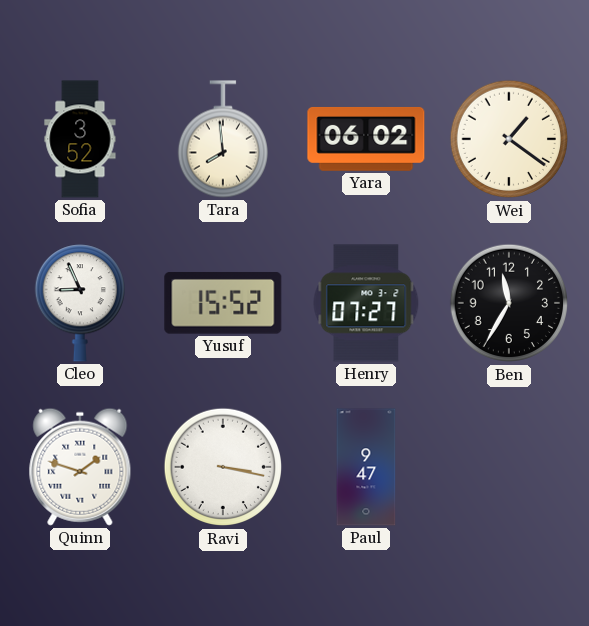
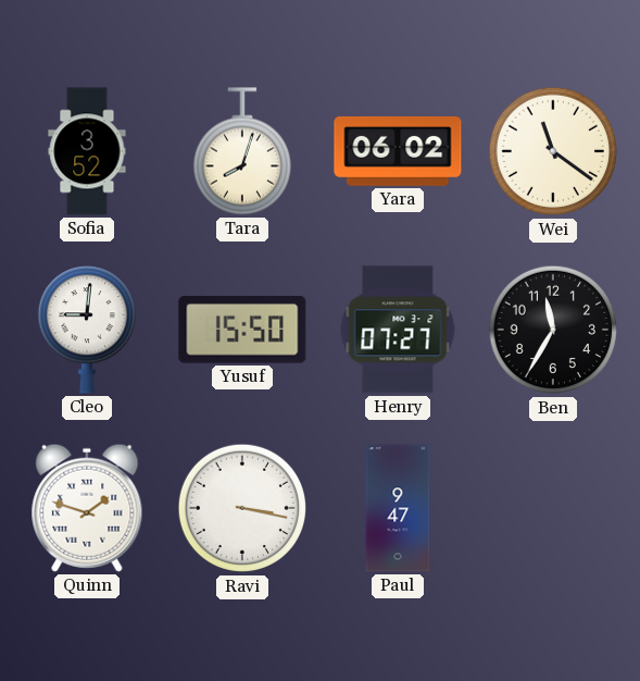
Tara: 7:59 -> 8:03 (241, 151)
Wei: 1:21 -> 11:21 (553, 151)
Cleo: 8:56 -> 9:01 (86, 330)
Yusuf: 15:52 -> 15:50 (242, 330)
